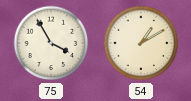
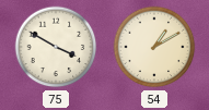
75: 3:55 -> 3:50 (56, 47)
